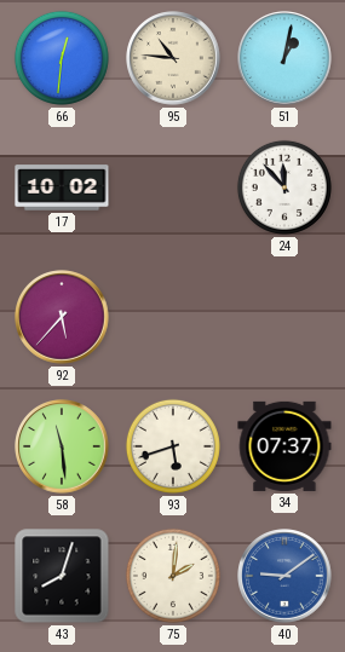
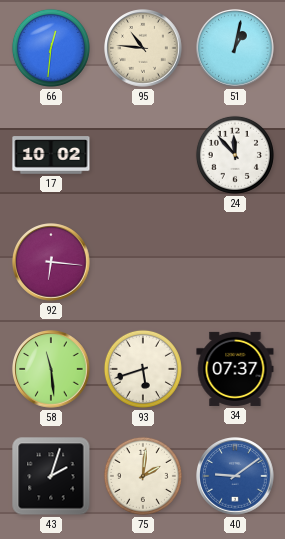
92: 5:37 -> 6:16 (51, 262)
43: 8:03 -> 2:03 (51, 476)
